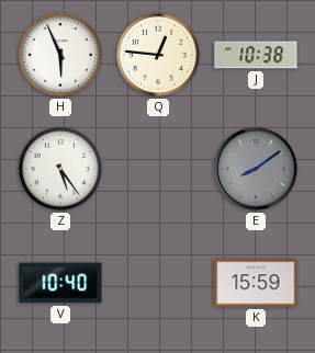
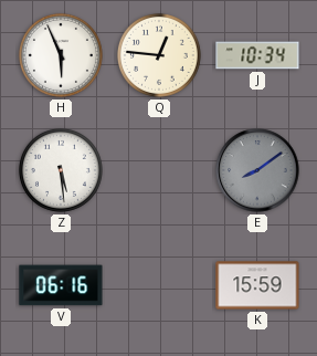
J: 10:38 -> 10:34 (257, 55)
Z: 5:24 -> 5:29 (61, 170)
V: 10:40 -> 06:16 (61, 285)
